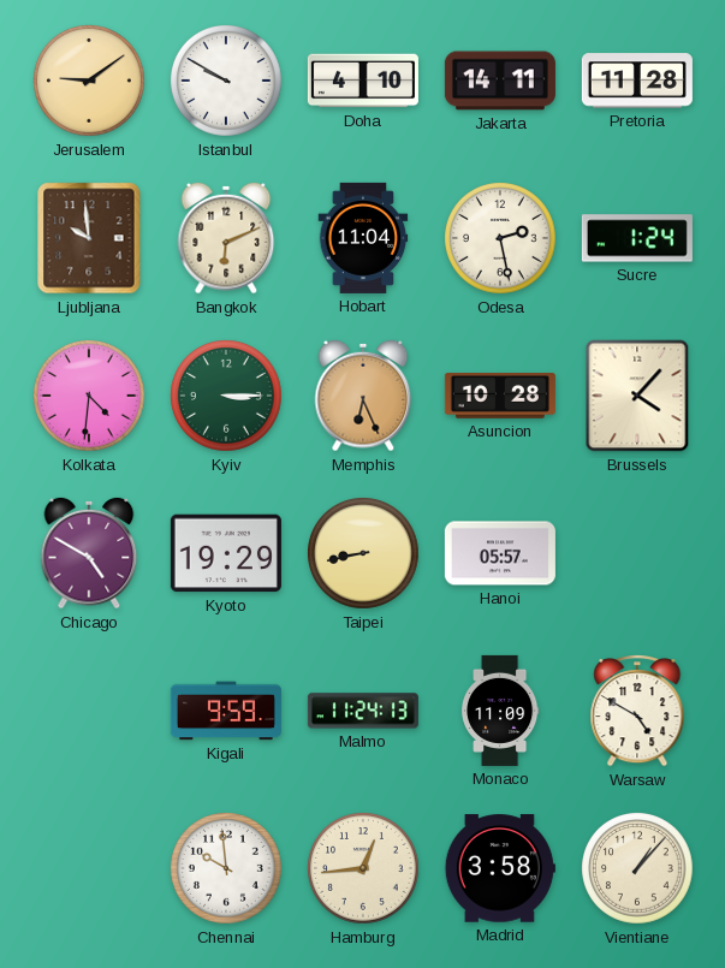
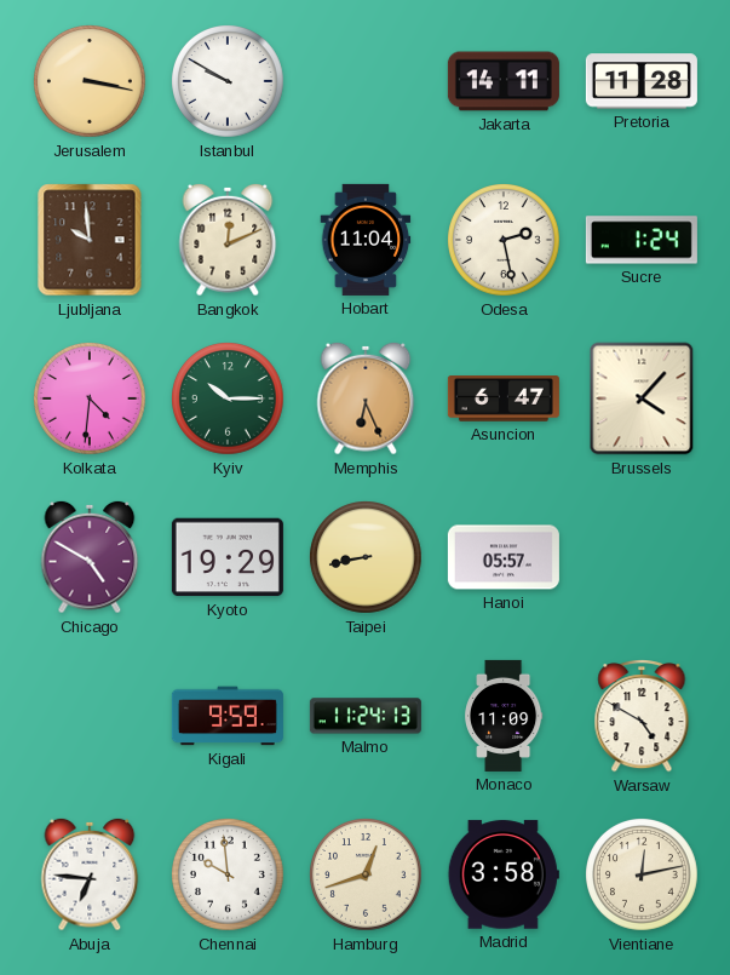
Jerusalem: 9:09 -> 3:17 (90, 81)
Doha: 4:10 -> none (363, 81)
Bangkok: 6:11 -> 12:11 (228, 240)
Kyiv: 3:15 -> 10:15 (228, 398)
Asuncion: 10:28 -> 6:47 (504, 400)
Abuja: none -> 6:46 (90, 874)
Hamburg: 12:44 -> 12:42 (366, 874)
Vientiane: 1:07 -> 12:13 (642, 874)
